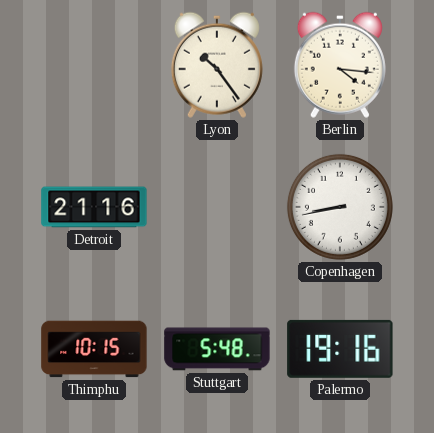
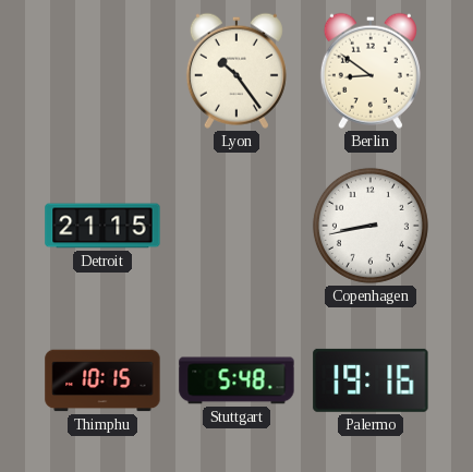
Berlin: 4:16 -> 8:51 (371, 71)
Detroit: 21:16 -> 21:15 (102, 226)
